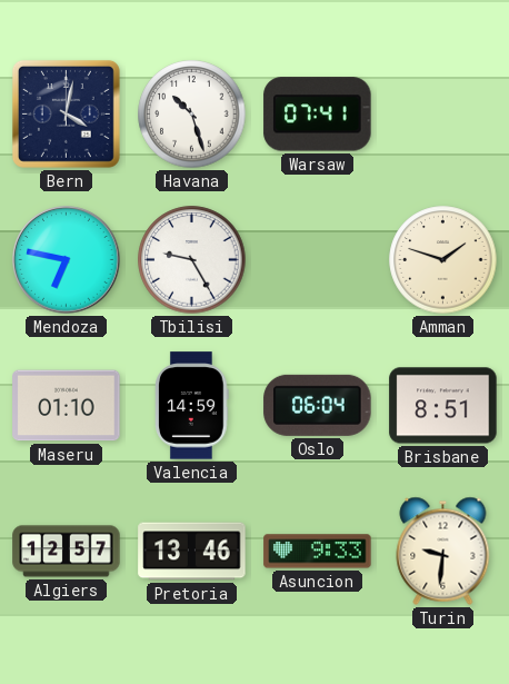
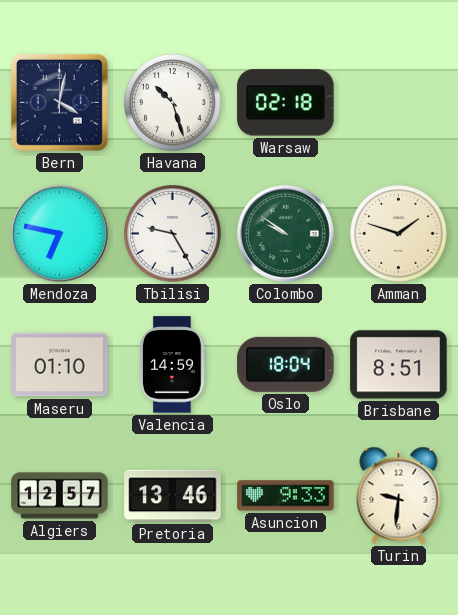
Warsaw: 07:41 -> 02:18 (286, 103)
Colombo: none -> 9:51 (286, 234)
Oslo: 06:04 -> 18:04 (286, 364)
